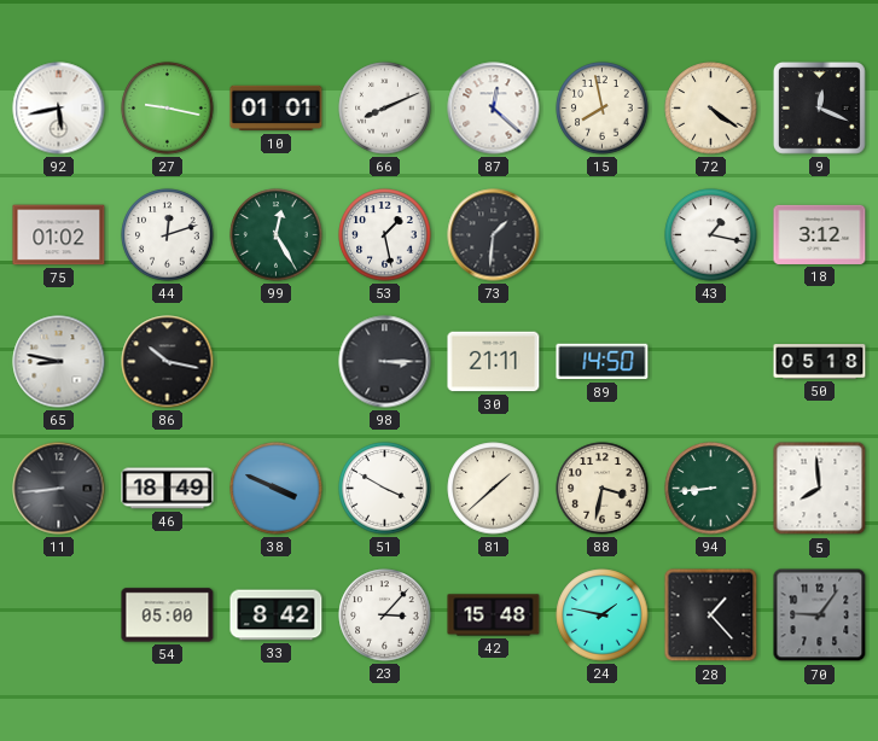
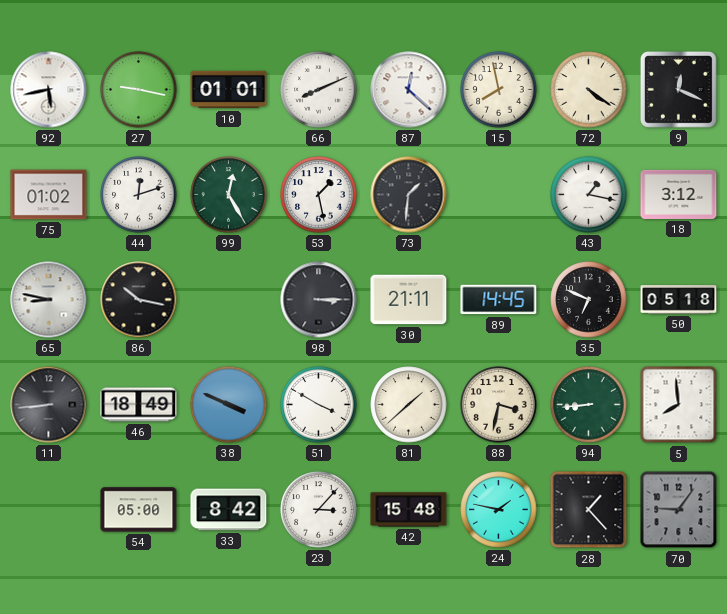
89: 14:50 -> 14:45 (499, 300)
35: none -> 6:49 (589, 300)
